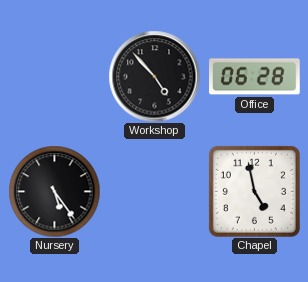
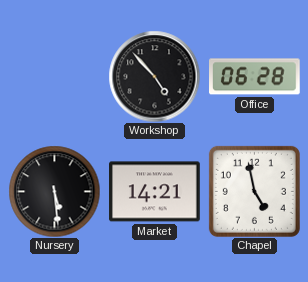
Nursery: 5:24 -> 5:29 (54, 191)
Market: none -> 14:21 (155, 192)
